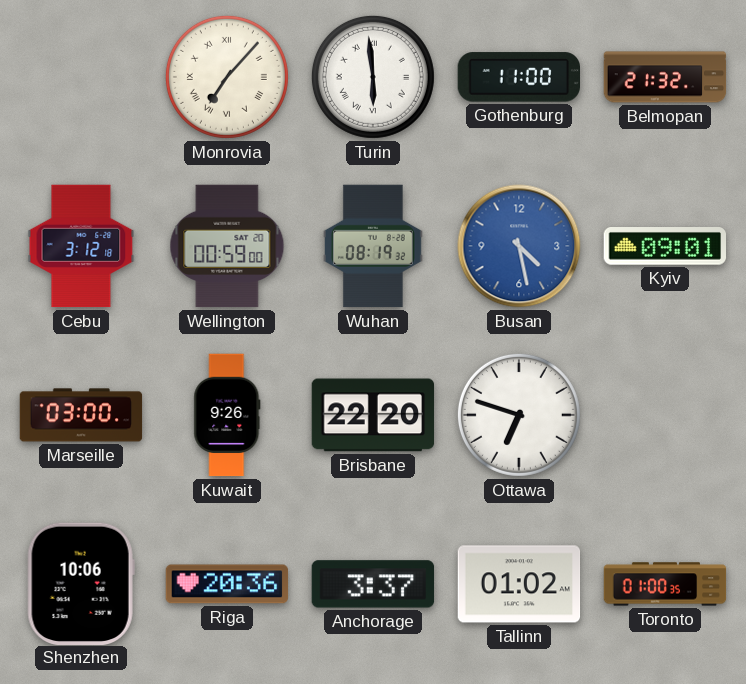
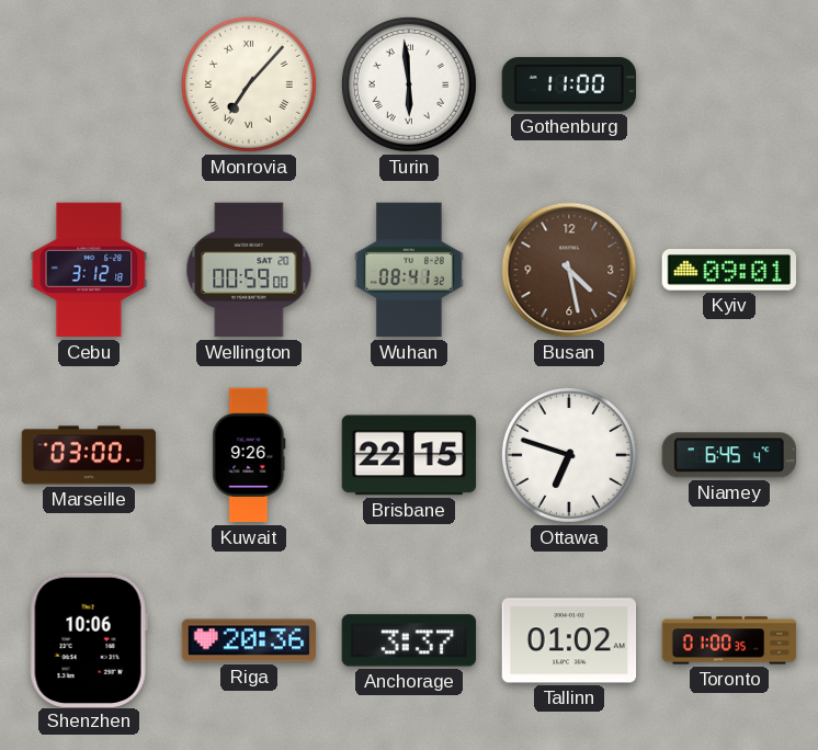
Belmopan: 21:32 -> none (665, 77)
Wuhan: 08:19 -> 08:41 (409, 270)
Busan dial: blue -> brown (569, 270)
Brisbane: 22:20 -> 22:15 (409, 455)
Niamey: none -> 6:45 (728, 455)
